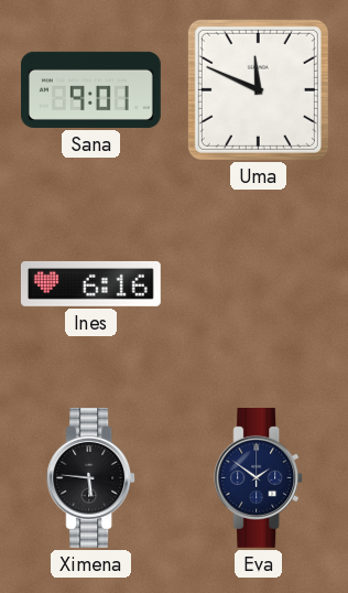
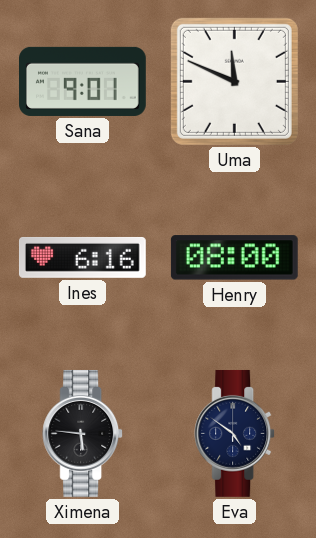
Henry: none -> 08:00 (234, 258)
Eva: 1:51 -> 4:51 (235, 433)
